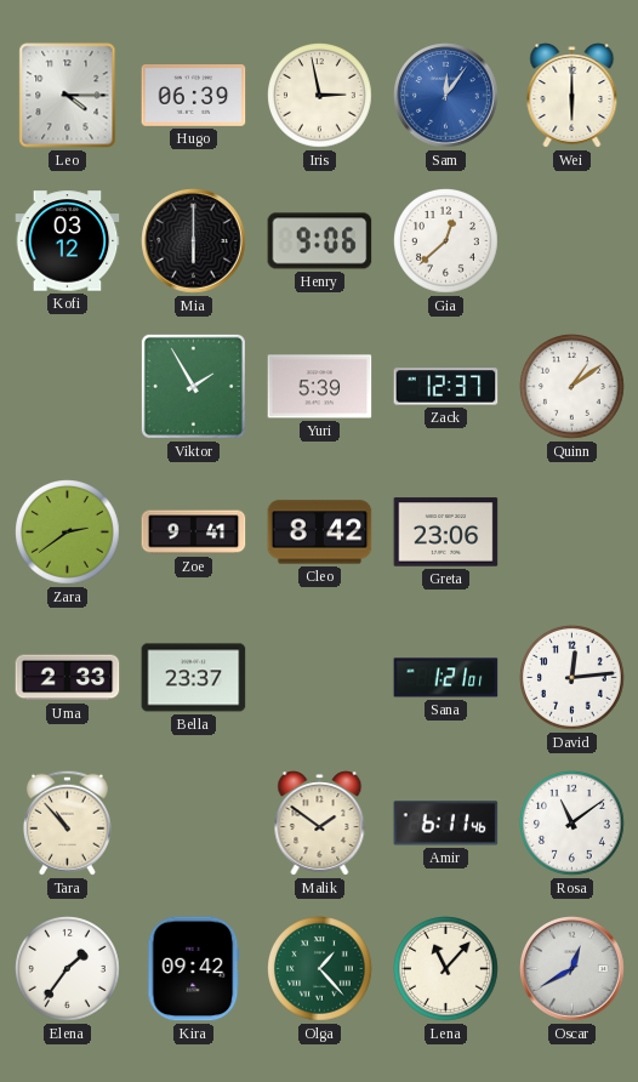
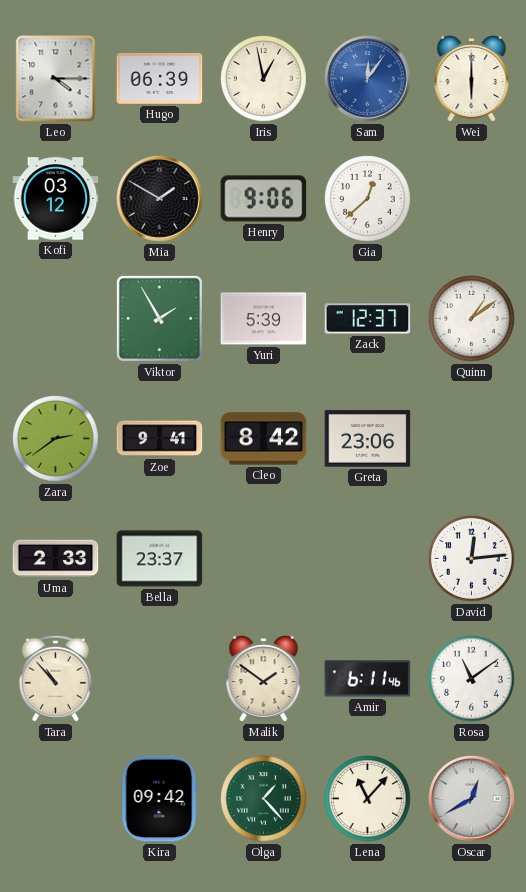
Iris: 2:58 -> 12:58 (264, 79)
Mia: 6:00 -> 1:50 (160, 199)
Sana: 1:21 -> none (446, 678)
Elena: 1:36 -> none (68, 969)
